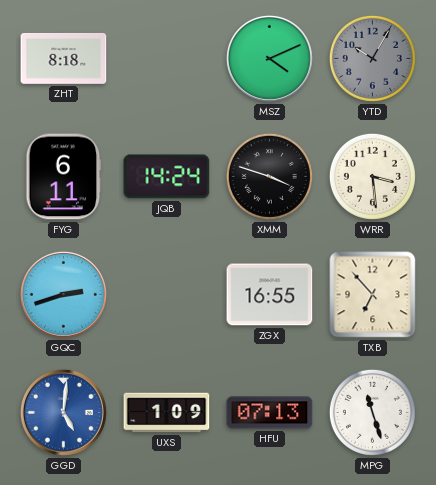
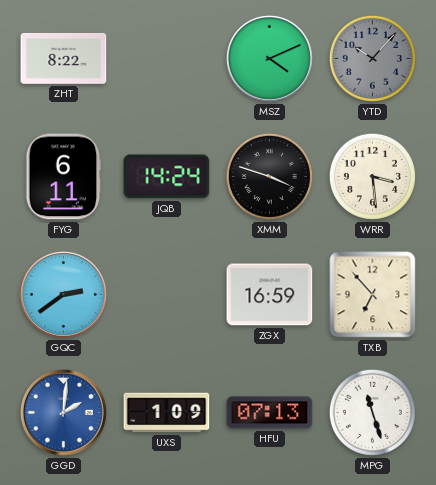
ZHT: 8:18 -> 8:22 (64, 58)
YTD: 10:05 -> 10:07 (372, 58)
GQC: 2:42 -> 2:39 (63, 294)
ZGX: 16:55 -> 16:59 (270, 295)
GGD: 5:01 -> 2:01 (63, 412)
